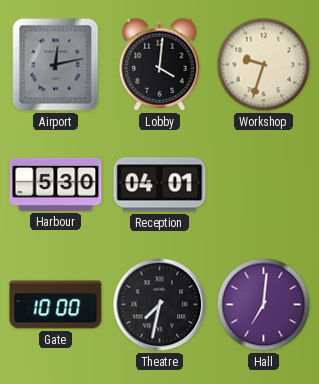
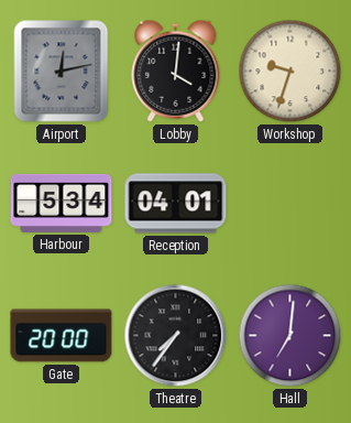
Harbour: 5:30 -> 5:34 (62, 203)
Gate: 10:00 -> 20:00 (62, 336)
Theatre: 7:32 -> 7:36 (176, 336)
